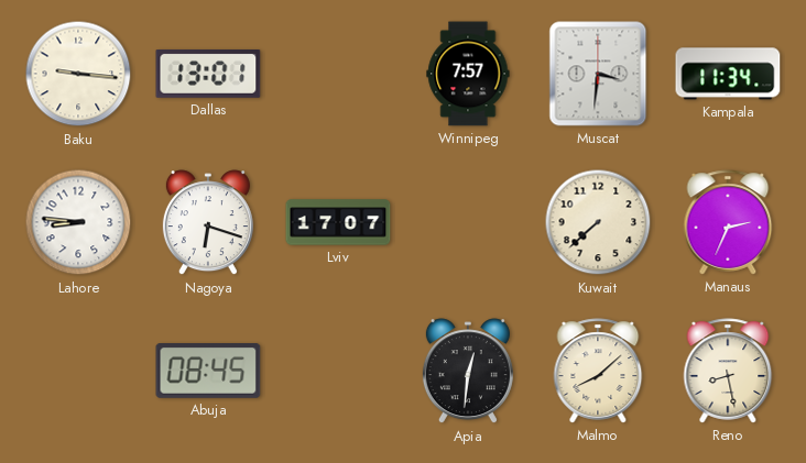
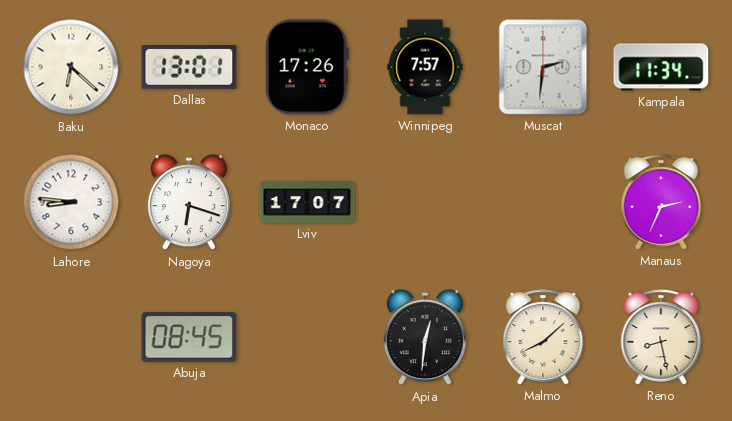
Baku: 9:16 -> 6:22 (71, 67)
Monaco: none -> 17:26 (307, 67)
Muscat: 3:31 -> 2:31 (543, 67)
Kuwait: 7:38 -> none (598, 222)
